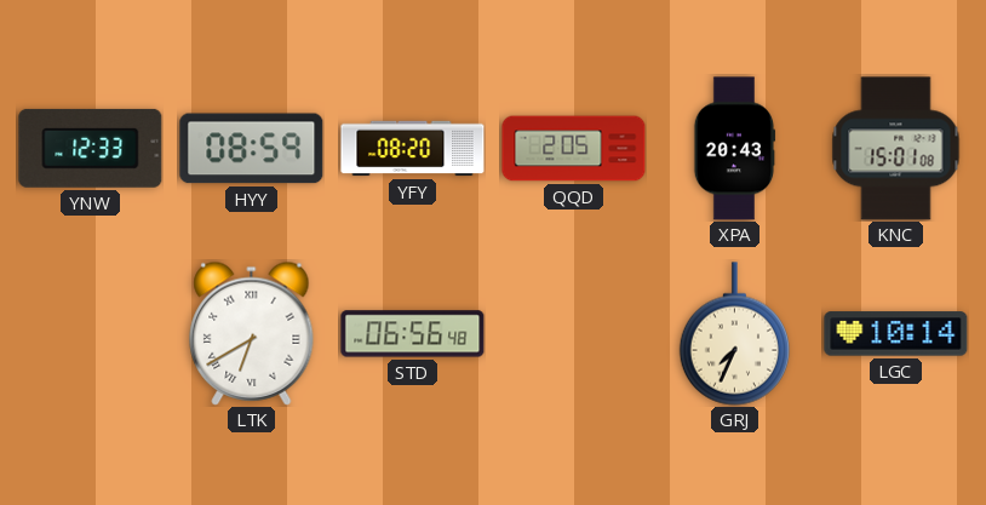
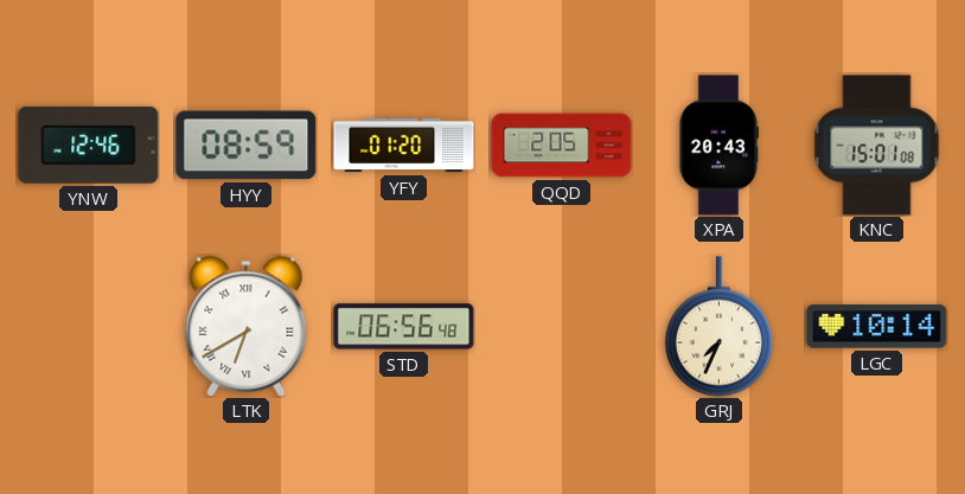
YNW: 12:33 -> 12:46 (89, 145)
YFY: 08:20 -> 01:20 (404, 146)
